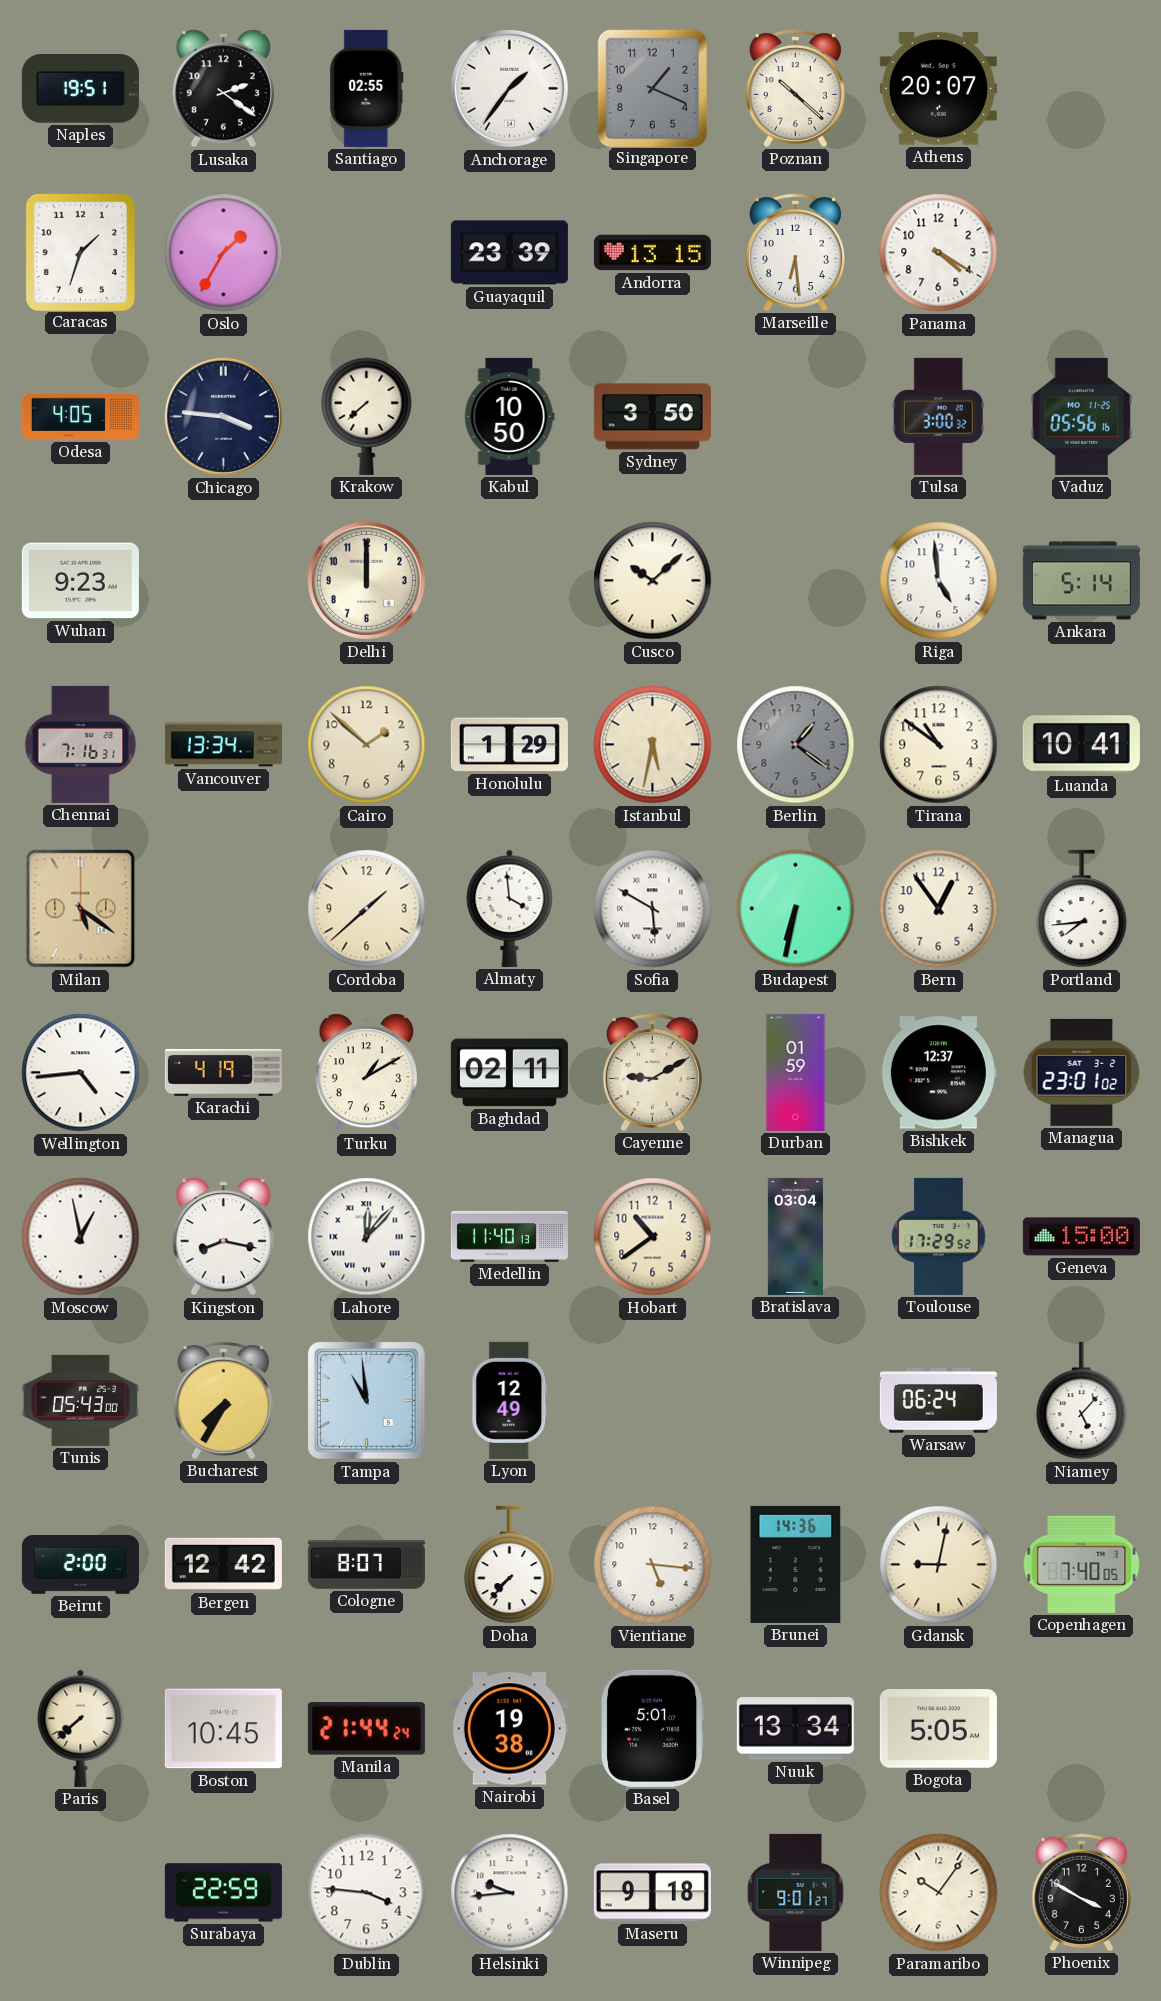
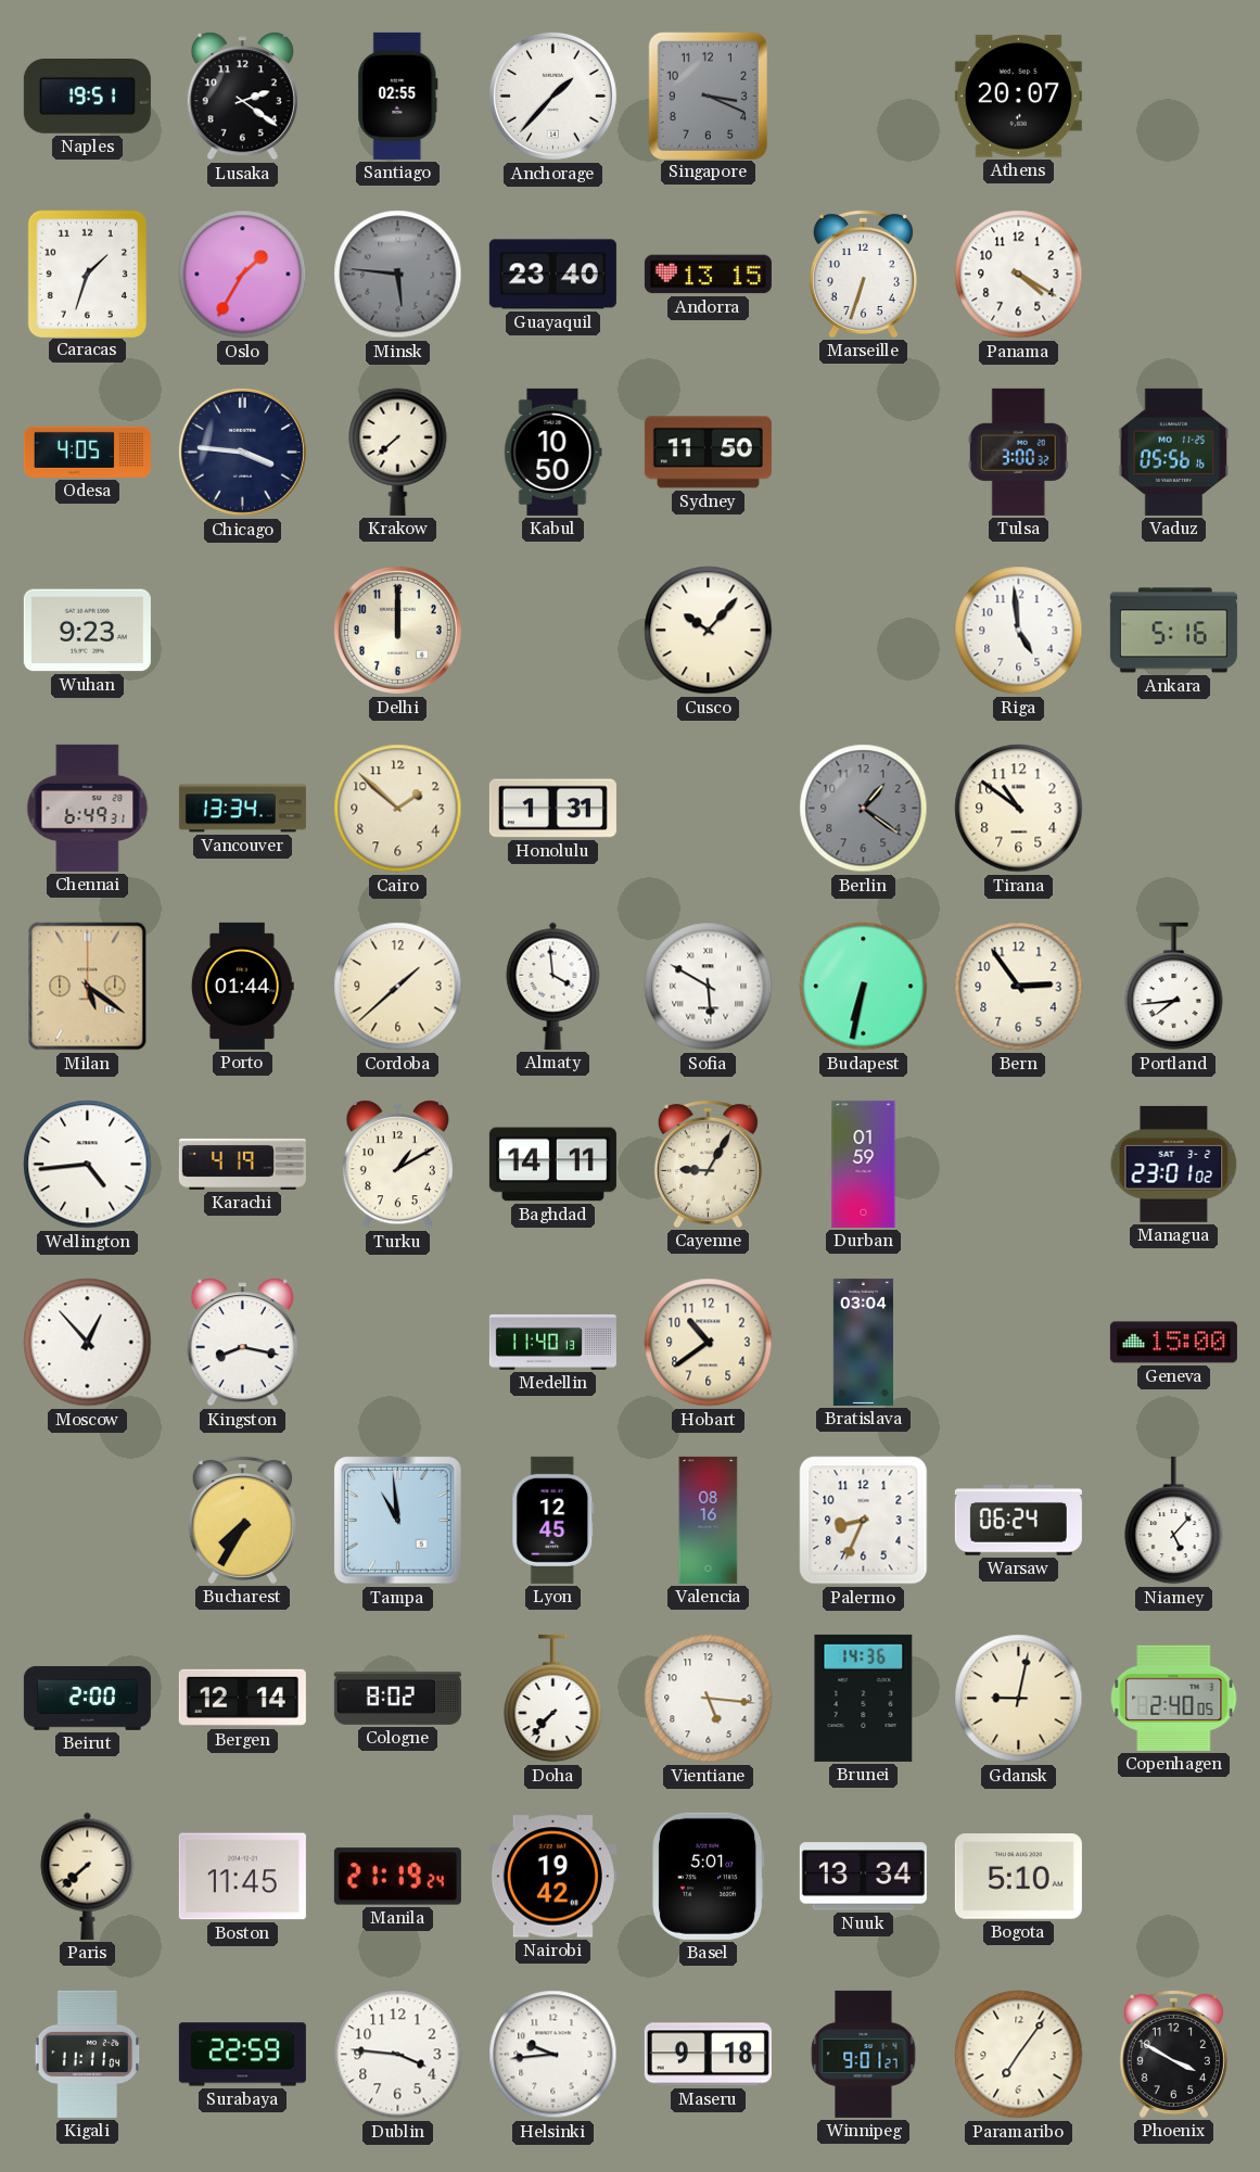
Anchorage: 1:36 -> 1:37 (552, 96)
Singapore: 1:19 -> 3:19 (708, 96)
Poznan: 10:22 -> none (795, 88)
Minsk: none -> 5:46 (398, 275)
Guayaquil: 23:39 -> 23:40 (552, 275)
Marseille: 6:29 -> 6:33 (863, 274)
Sydney: 3:50 -> 11:50 (708, 453)
Cusco: 10:08 -> 10:07 (709, 631)
Ankara: 5:14 -> 5:16 (1173, 631)
Chennai: 7:16 -> 6:49 (88, 808)
Honolulu: 1:29 -> 1:31 (552, 809)
Istanbul: 5:32 -> none (653, 745)
Luanda: 10:41 -> none (1081, 745)
Porto: none -> 01:44 (242, 986)
Bern: 12:54 -> 2:54 (1019, 987)
Baghdad: 02:11 -> 14:11 (552, 1165)
Cayenne: 9:10 -> 9:05 (708, 1164)
Bishkek: 12:37 -> none (938, 1073)
Moscow: 12:58 -> 12:53 (88, 1343)
Lahore: 12:07 -> none (367, 1237)
Toulouse: 17:29 -> none (939, 1236)
Tunis: 05:43 -> none (80, 1400)
Lyon: 12:49 -> 12:45 (553, 1520)
Valencia: none -> 08:16 (709, 1520)
Palermo: none -> 8:34 (864, 1521)
Bergen: 12:42 -> 12:14 (242, 1698)
Cologne: 8:07 -> 8:02 (397, 1698)
Copenhagen: 7:40 -> 2:40 (1174, 1698)
Boston: 10:45 -> 11:45 (242, 1877)
Manila: 21:44 -> 21:19 (397, 1877)
Nairobi: 19:38 -> 19:42 (552, 1877)
Bogota: 5:05 -> 5:10 (1018, 1877)
Kigali: none -> 11:11 (88, 2054)
Paramaribo: 10:06 -> 7:06 (1019, 2055)
